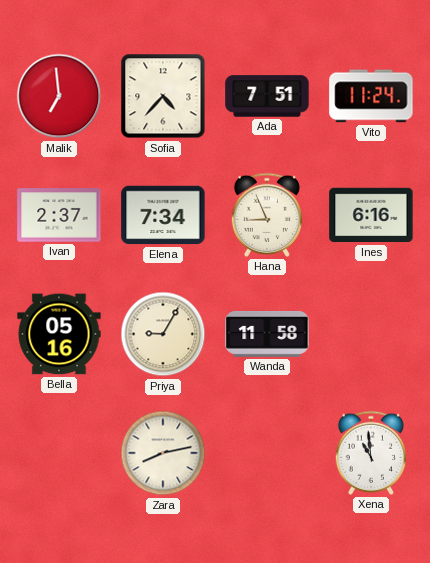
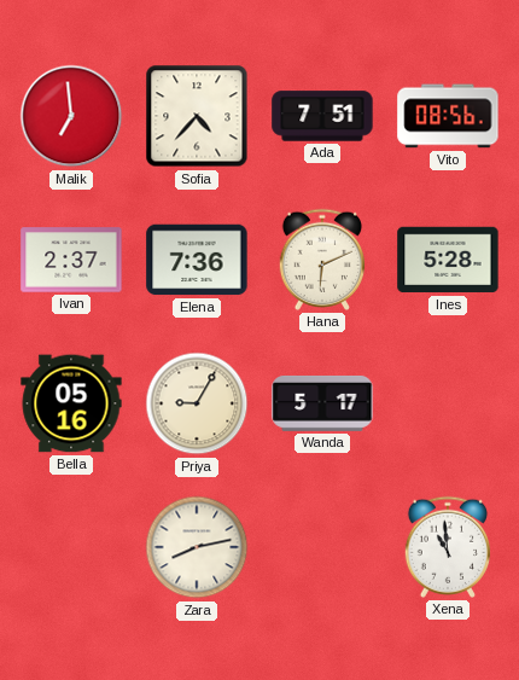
Vito: 11:24 -> 08:56 (448, 116)
Elena: 7:34 -> 7:36 (197, 260)
Hana: 8:56 -> 6:11 (321, 260)
Ines: 6:16 -> 5:28 (448, 260)
Wanda: 11:58 -> 5:17 (322, 403)
